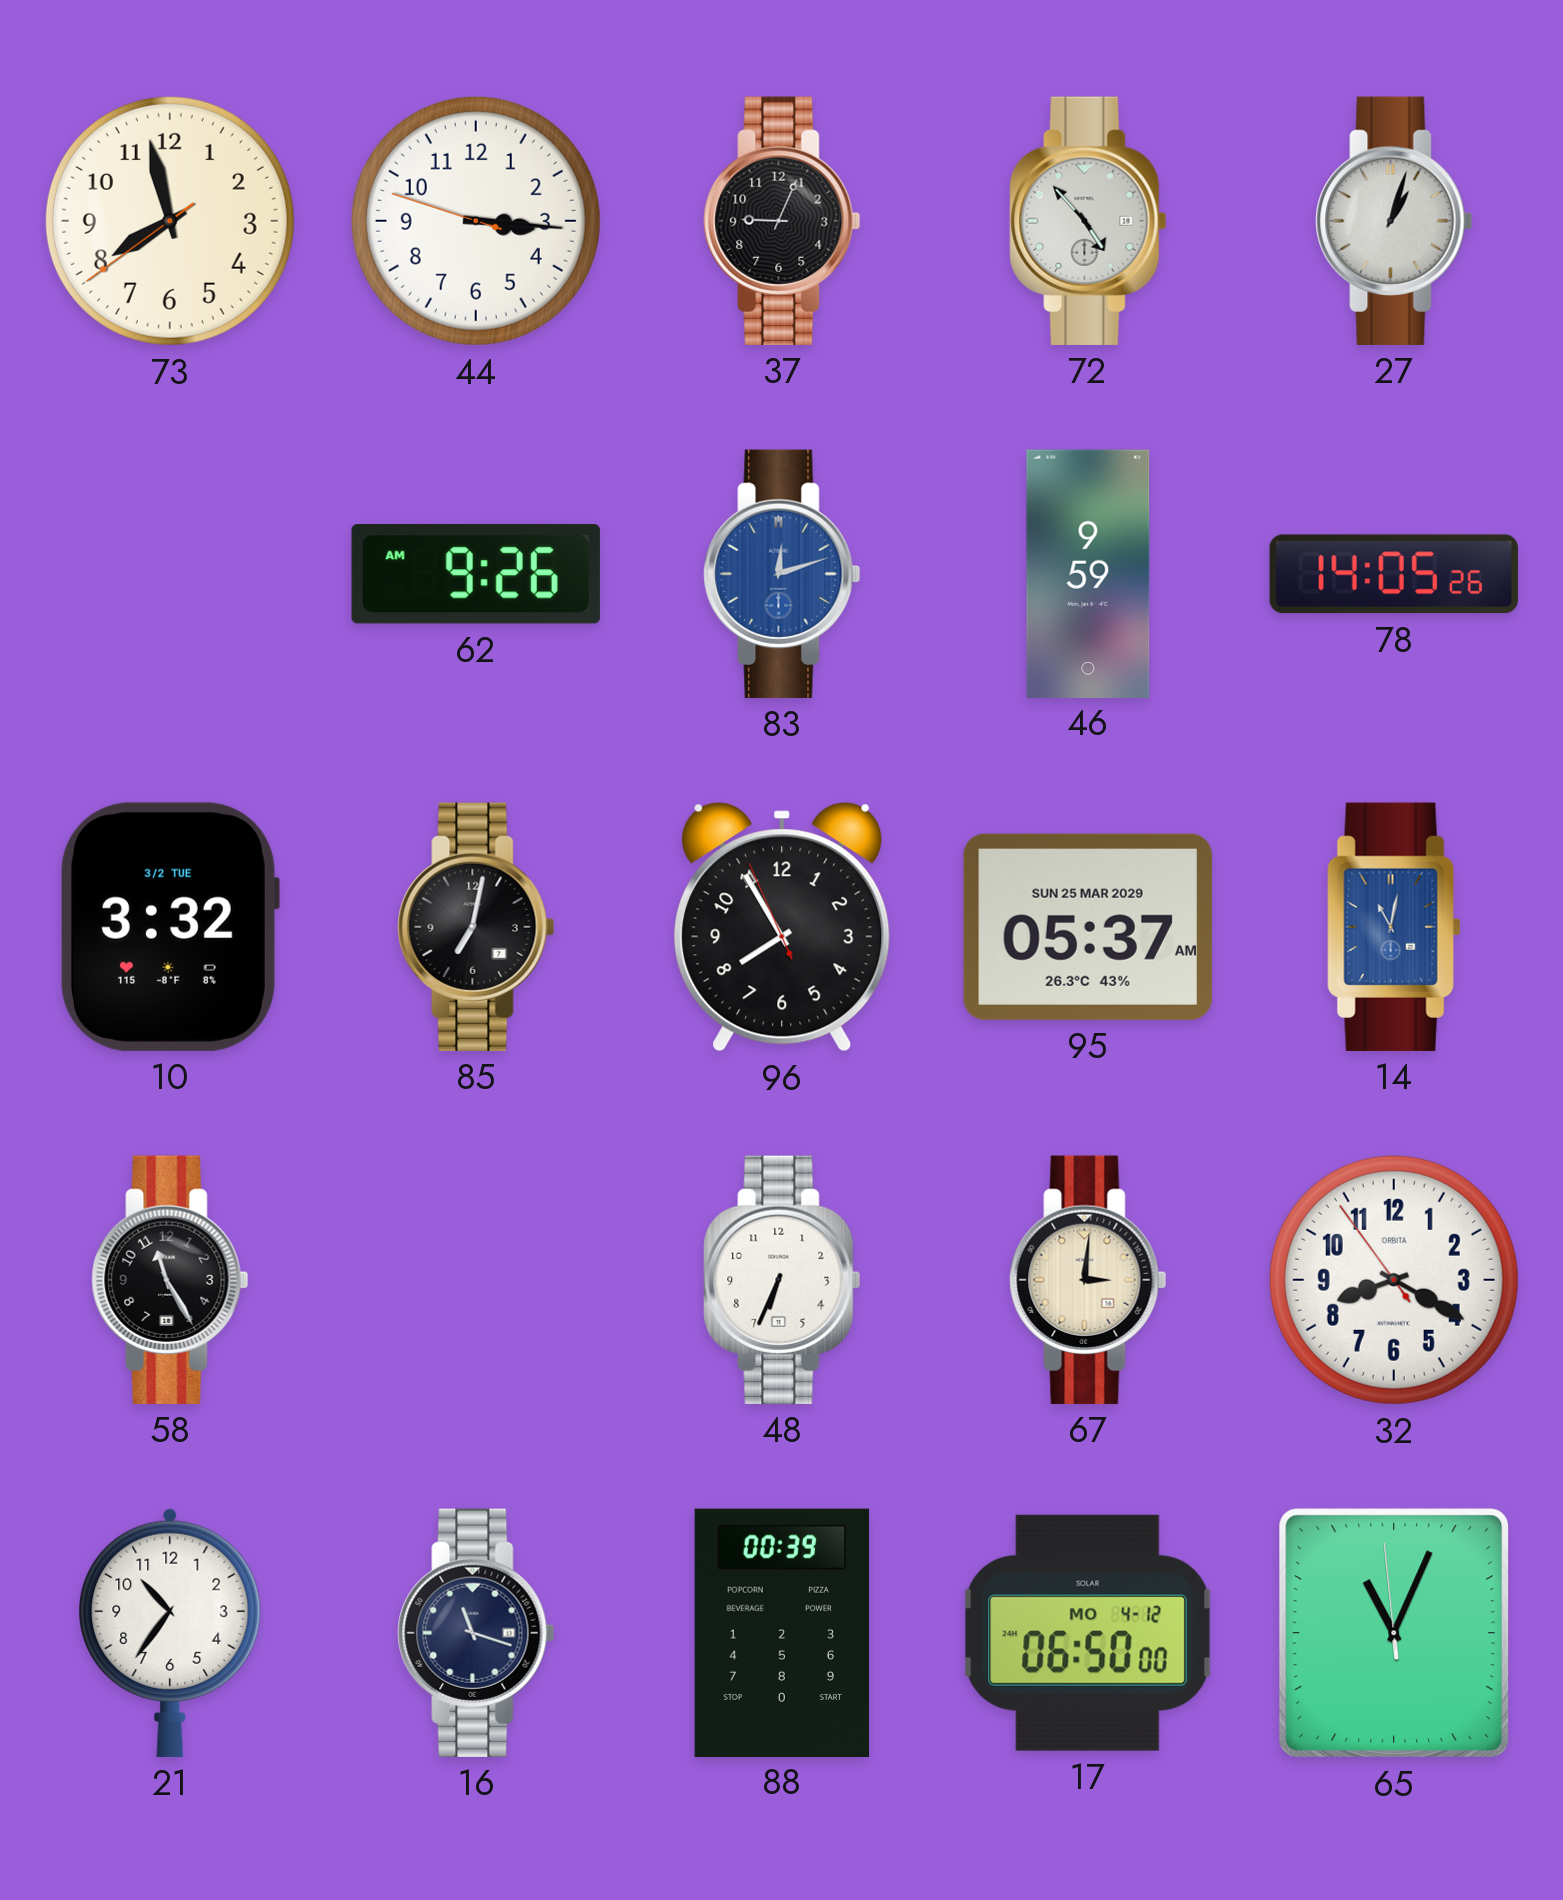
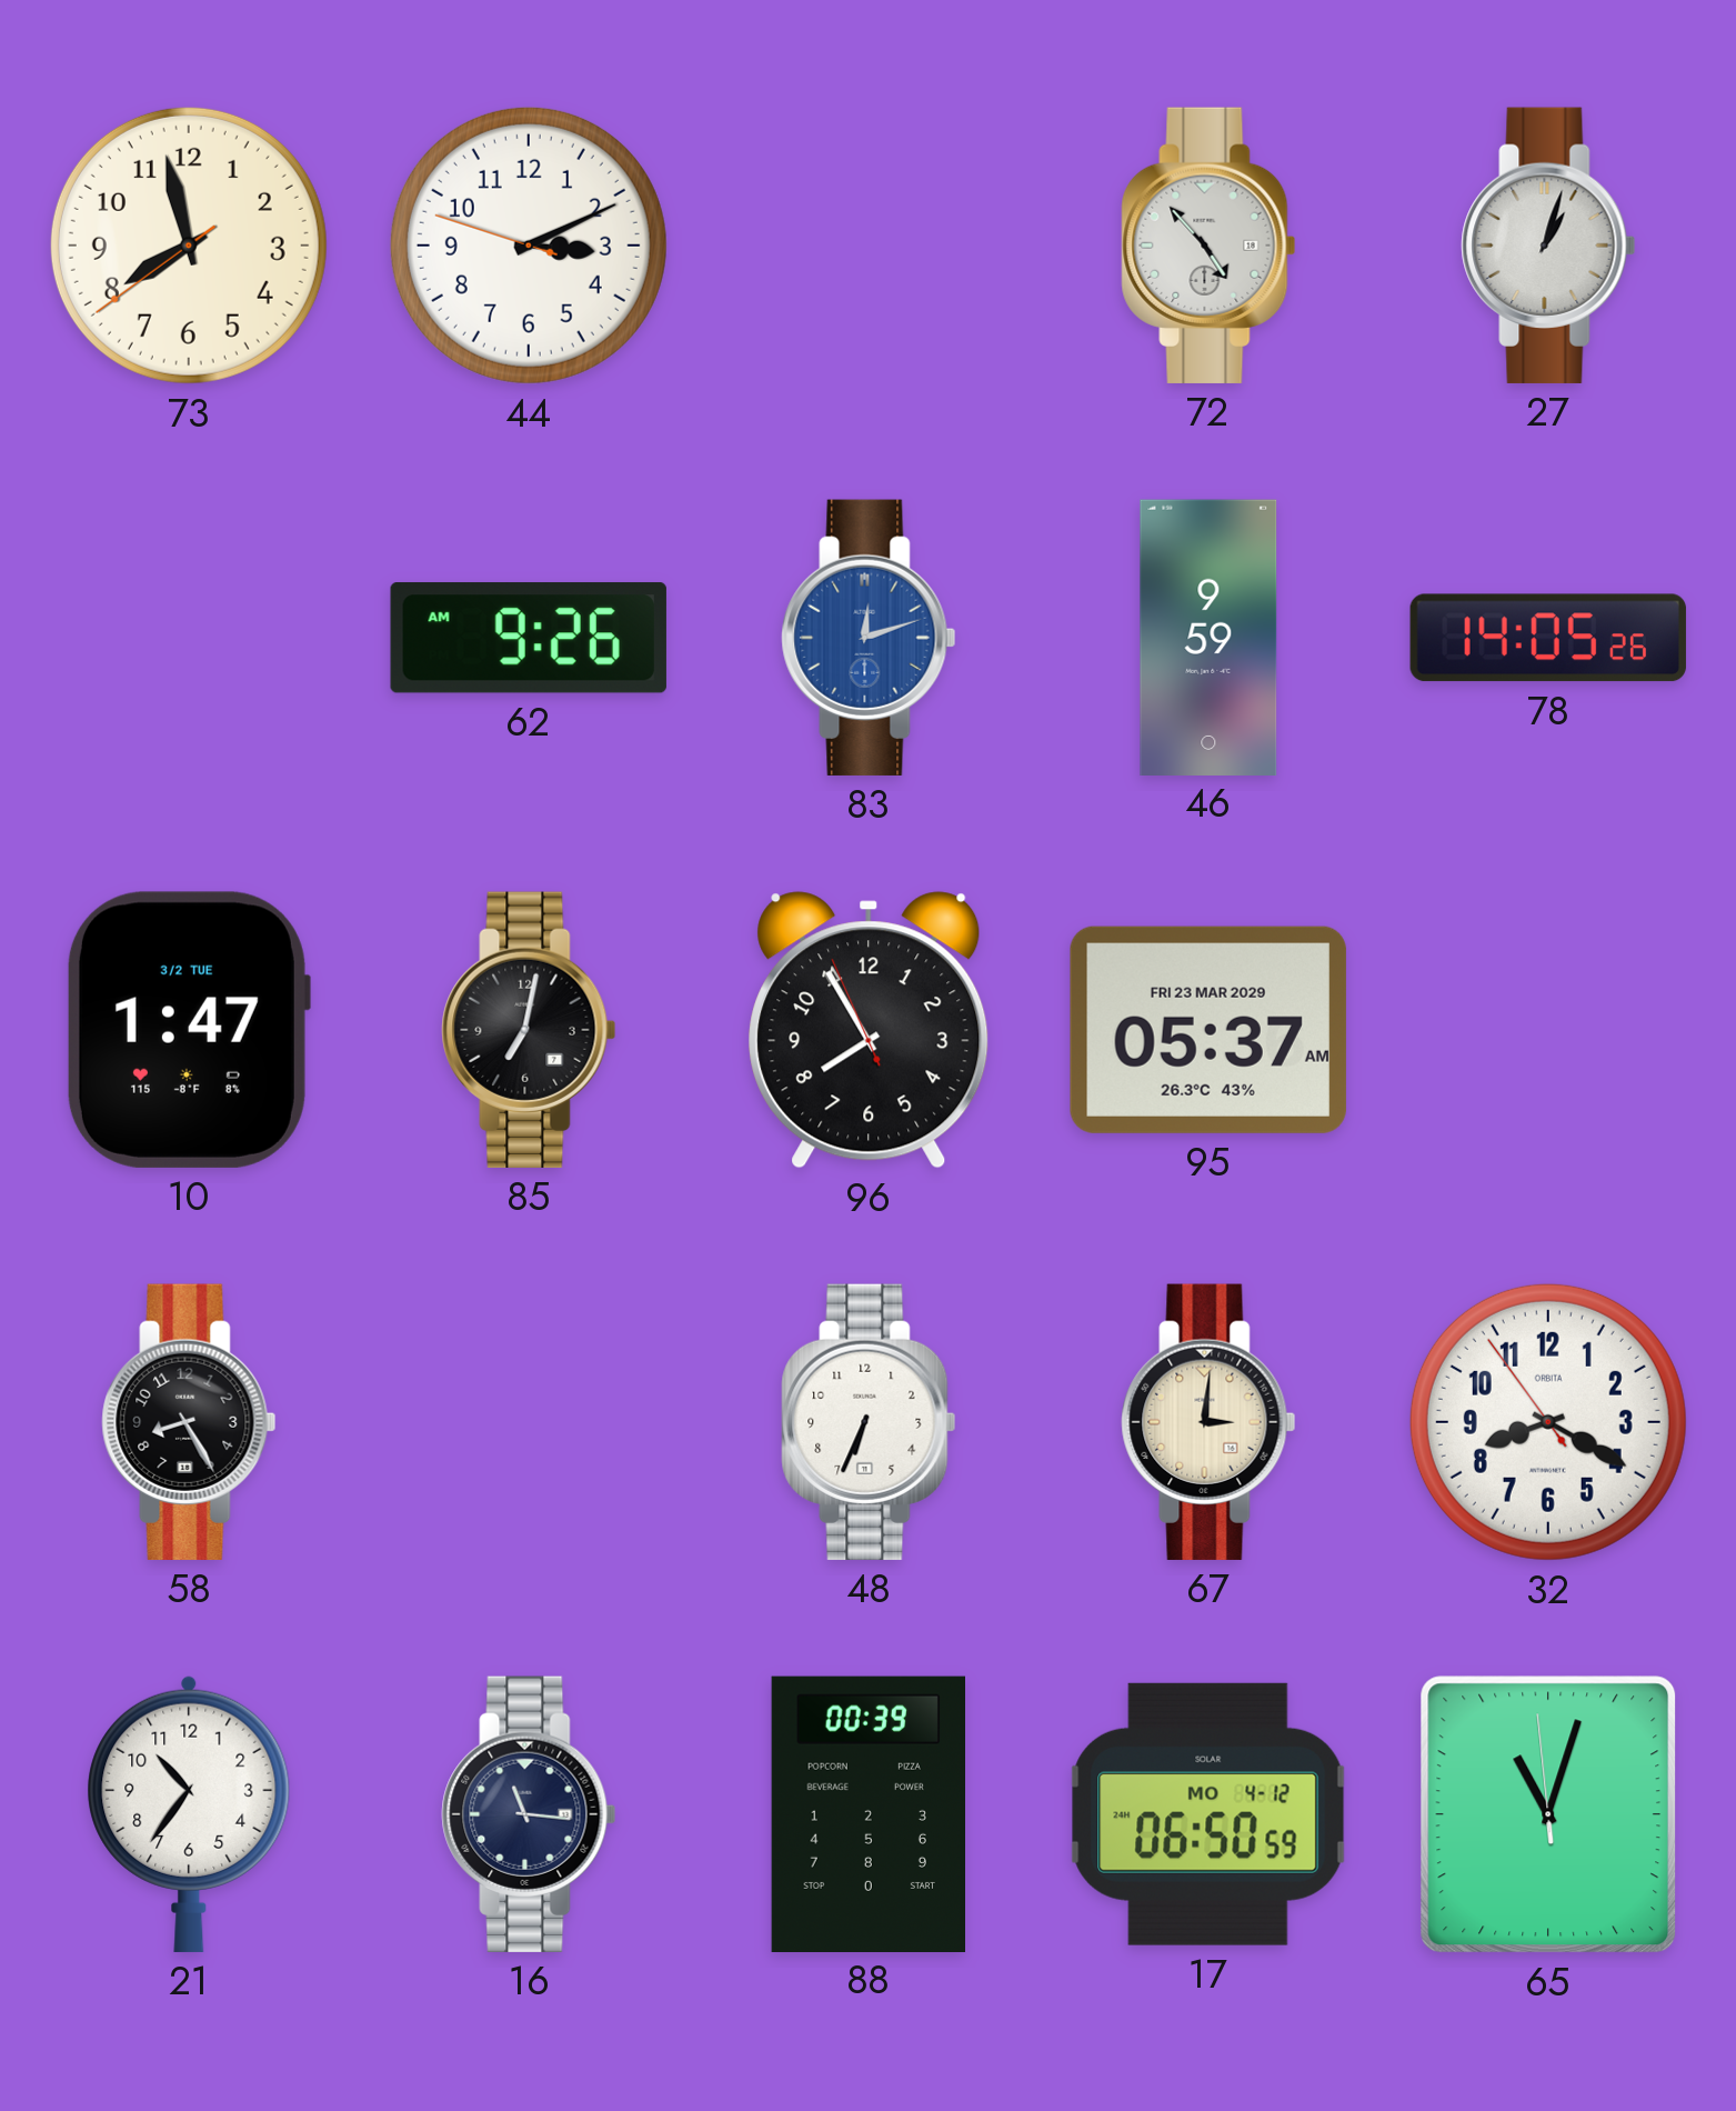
44: 3:15 -> 3:10 (529, 246)
37: 9:04 -> none (782, 221)
10: 3:32 -> 1:47 (188, 1030)
95 date: SUN 25 MAR 2029 -> FRI 23 MAR 2029 (1208, 1030)
14: 11:02 -> none (1394, 927)
58: 11:25 -> 8:25 (189, 1422)
16: 11:18 -> 11:16 (529, 1814)
17: 06:50:00 -> 06:50:59 (1208, 1814)
65: 11:03 -> 11:02 (1548, 1814)
